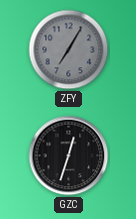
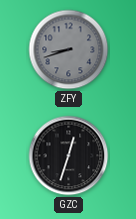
ZFY: 7:05 -> 8:42 (69, 50)
